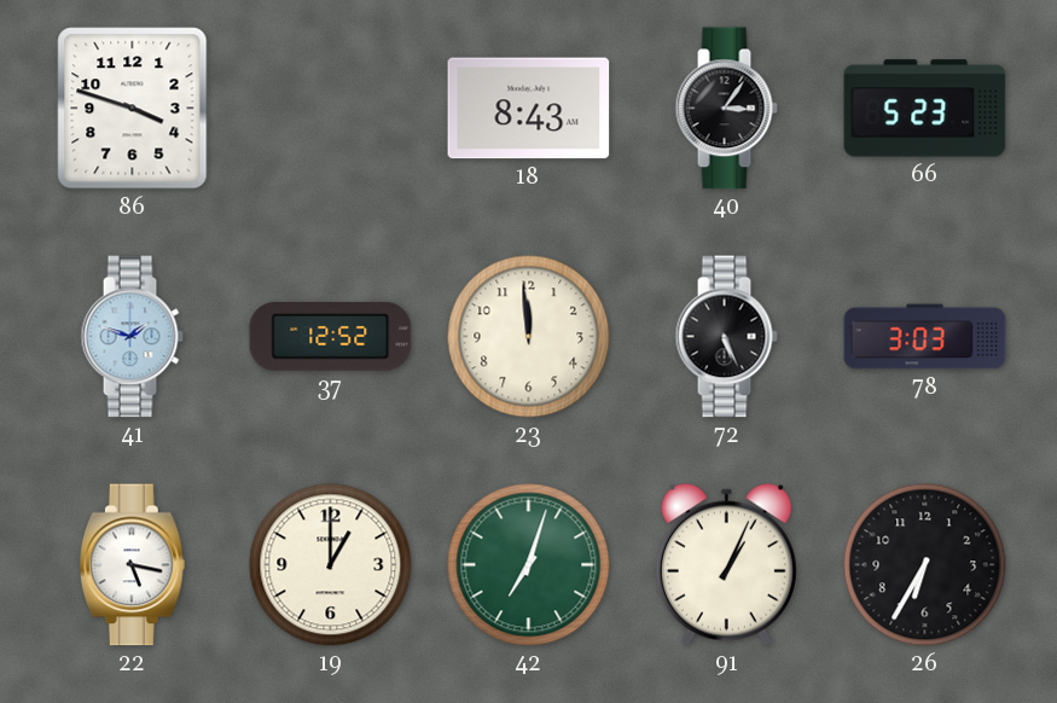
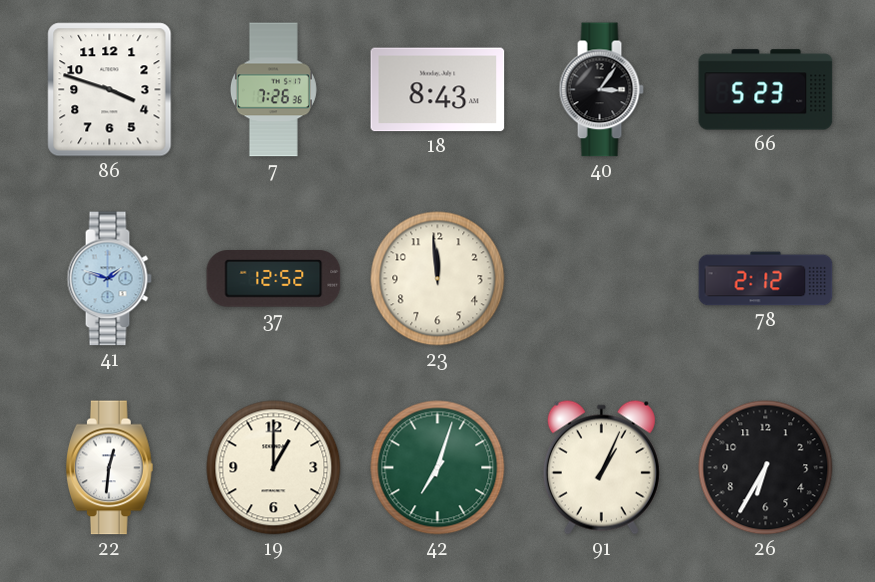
7: none -> 7:26 (273, 90)
72: 5:26 -> none (726, 337)
78: 3:03 -> 2:12 (766, 279)
22: 5:17 -> 12:31 (109, 468)
